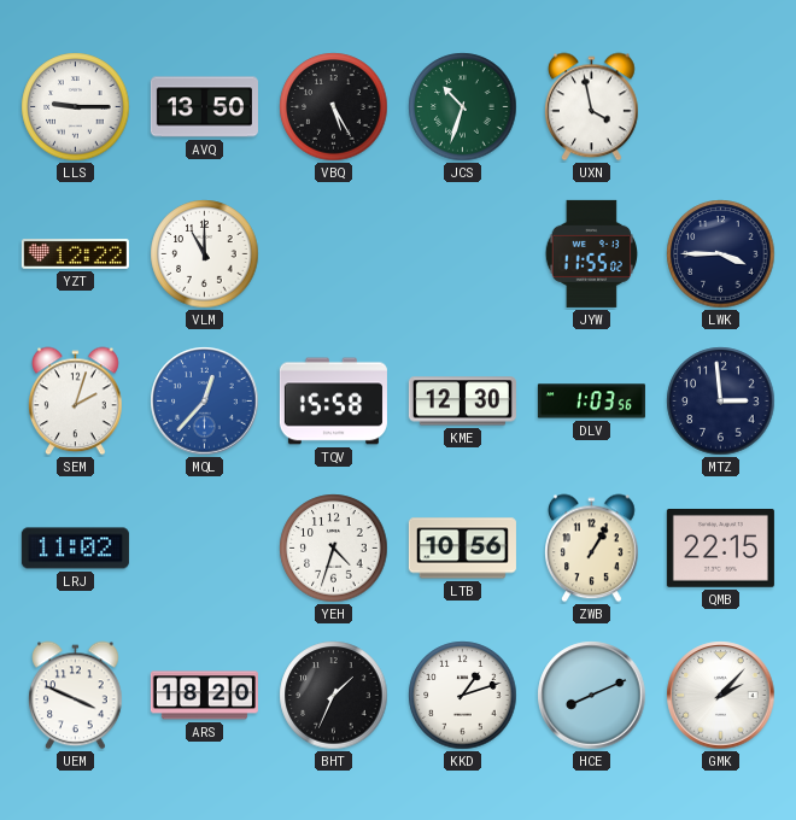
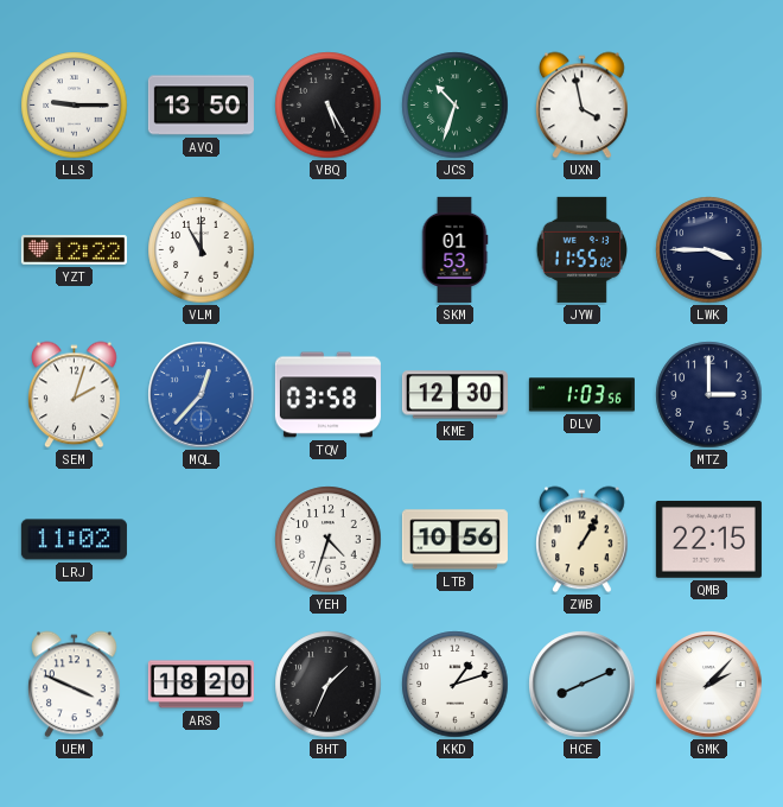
SKM: none -> 01:53 (454, 249)
TQV: 15:58 -> 03:58 (327, 395)
MTZ: 2:59 -> 3:00 (709, 395)
